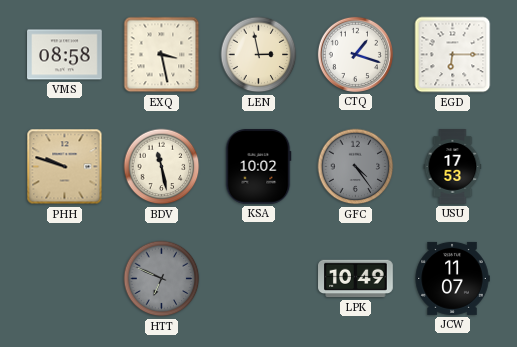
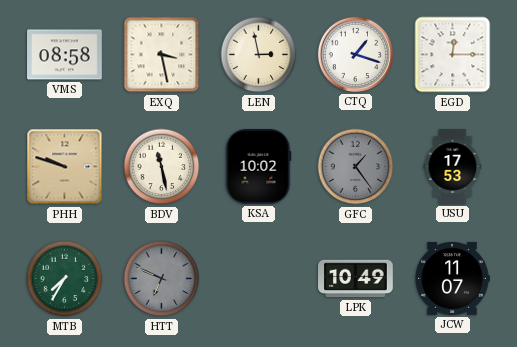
EGD: 6:15 -> 12:15 (453, 55)
GFC: 4:24 -> 1:24 (356, 167)
MTB: none -> 7:35 (65, 279)
